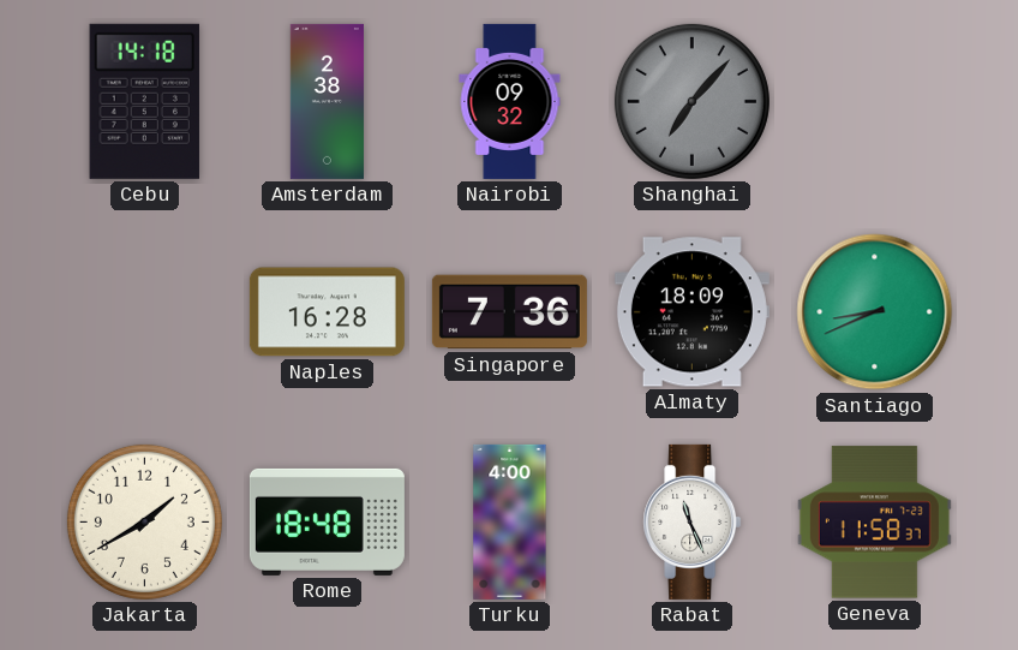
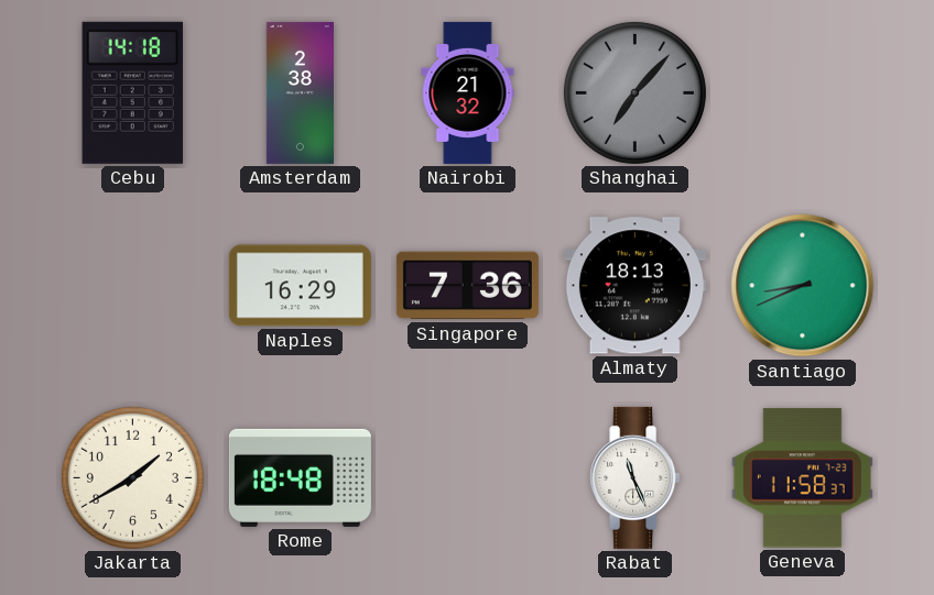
Nairobi: 09:32 -> 21:32 (468, 92)
Naples: 16:28 -> 16:29 (300, 286)
Almaty: 18:09 -> 18:13 (634, 286)
Turku: 4:00 -> none (510, 521)
